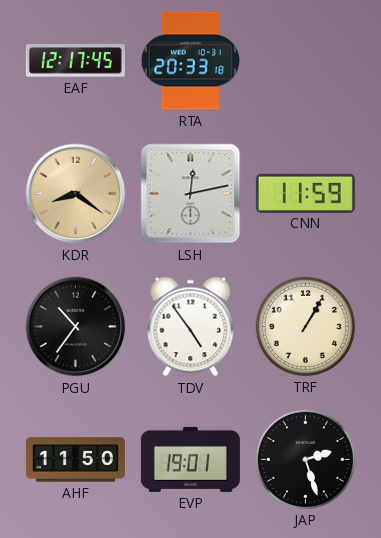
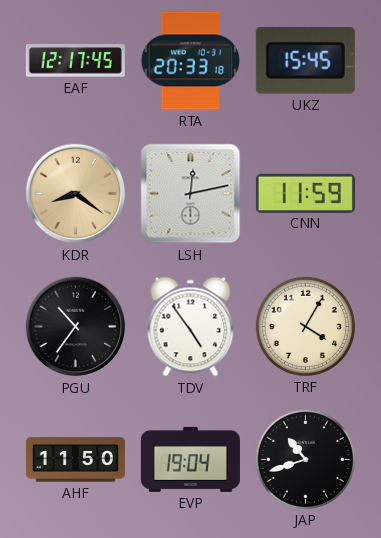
UKZ: none -> 15:45 (305, 60)
TRF: 1:05 -> 4:05 (305, 326)
EVP: 19:01 -> 19:04 (190, 459)
JAP: 2:27 -> 10:42 (305, 459)
